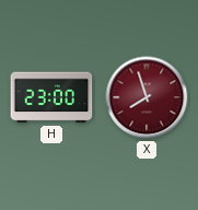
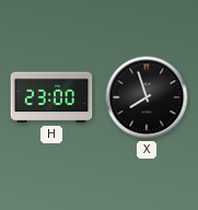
X dial: burgundy -> black (147, 97)
